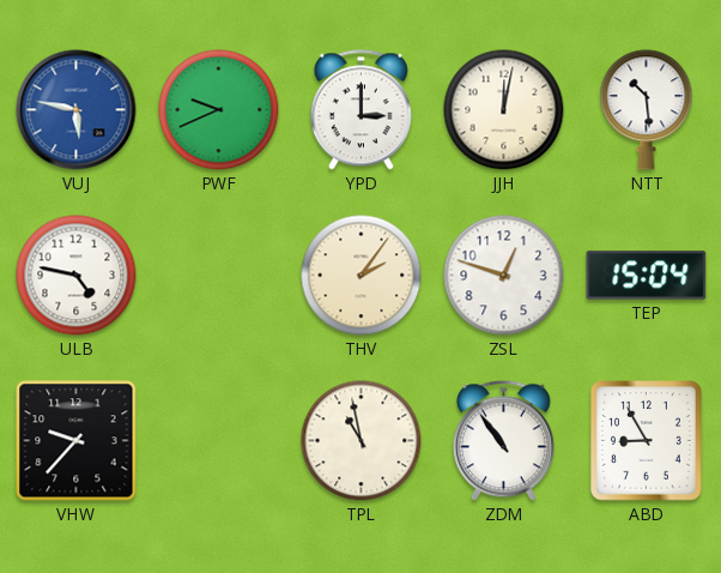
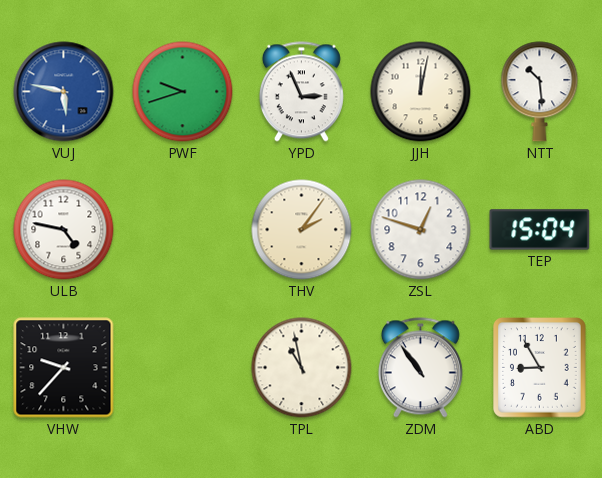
PWF: 9:41 -> 9:42 (183, 92)
YPD: 3:00 -> 2:56 (301, 92)
